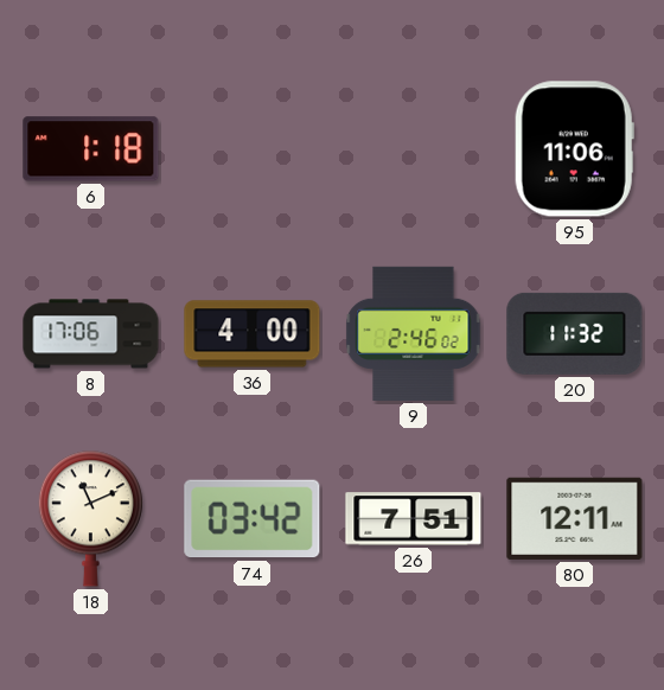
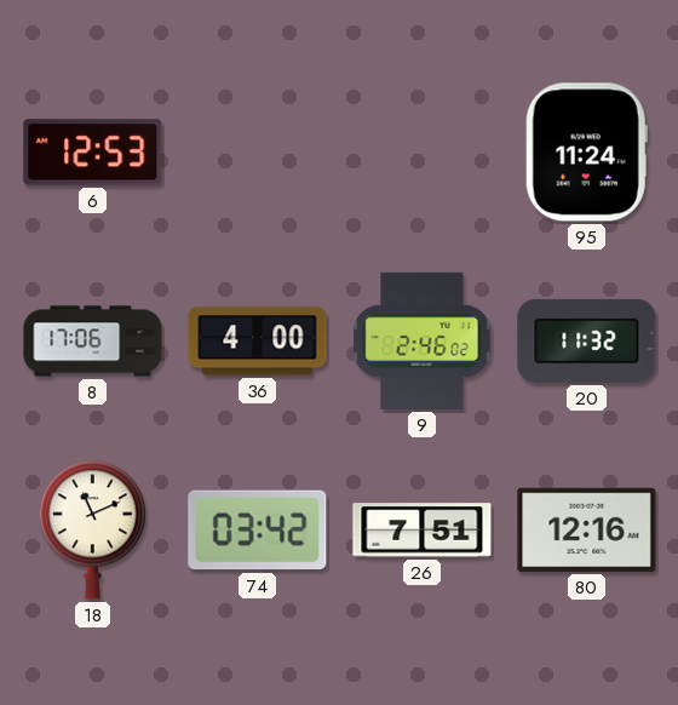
6: 1:18 -> 12:53 (93, 153)
95: 11:06 -> 11:24 (586, 153)
80: 12:11 -> 12:16 (587, 529)
